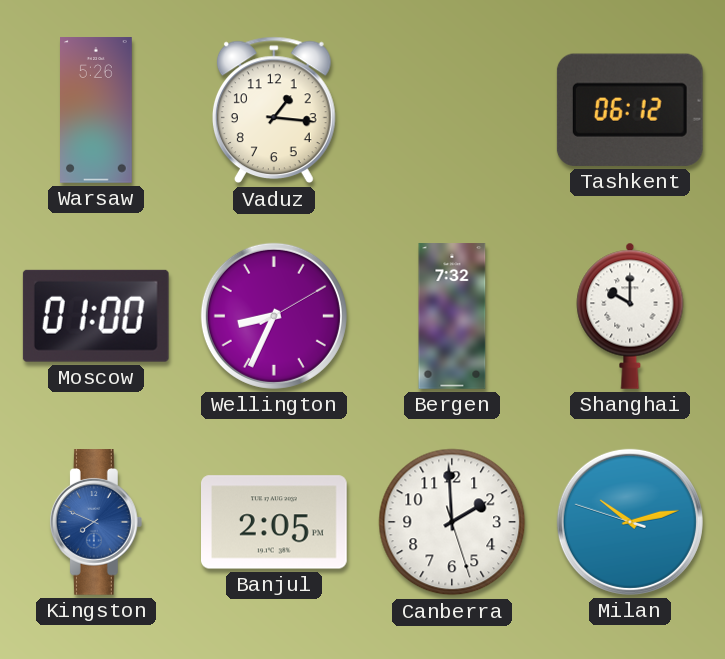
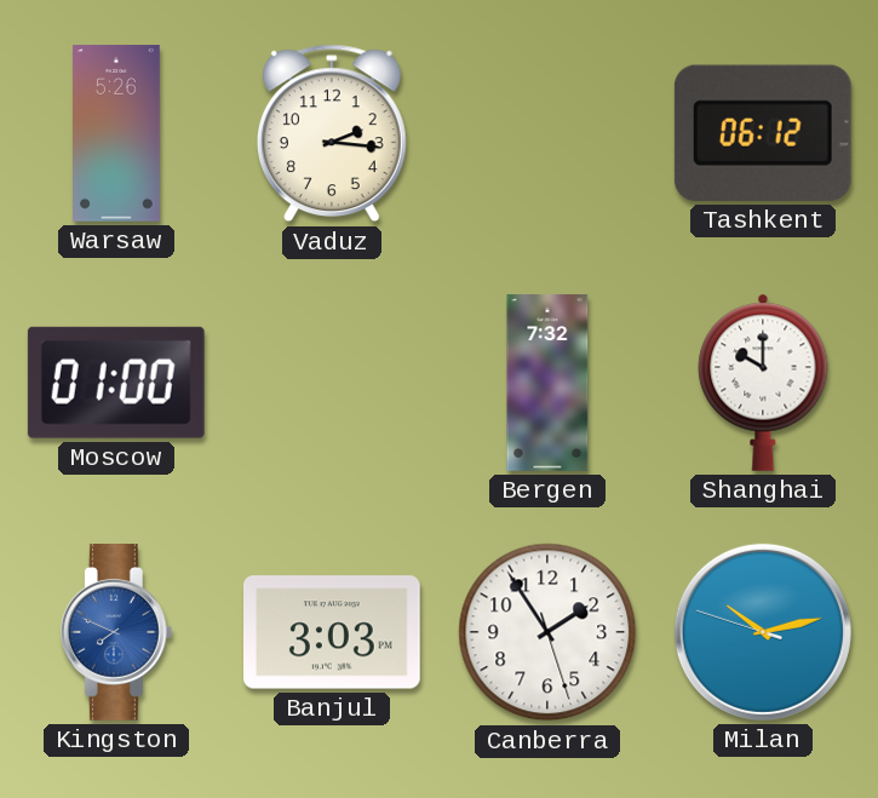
Vaduz: 1:16 -> 2:16 (332, 133)
Wellington: 8:34 -> none (274, 316)
Banjul: 2:05 -> 3:03 (333, 632)
Canberra: 1:59 -> 1:54 (547, 632)
